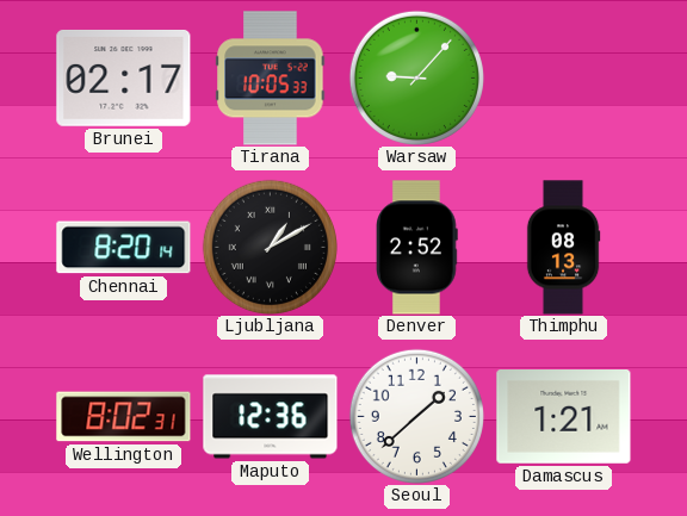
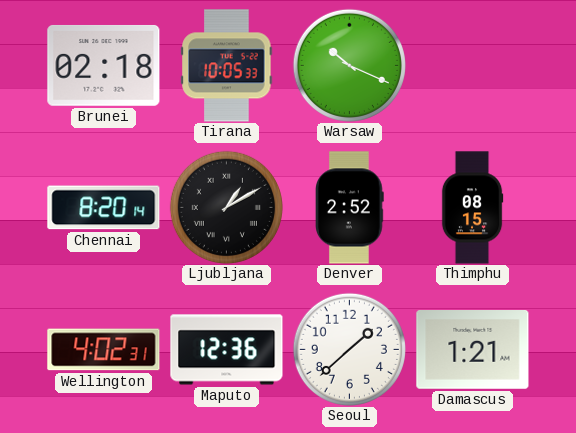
Brunei: 02:17 -> 02:18 (104, 65)
Warsaw: 9:07 -> 10:19 (349, 65)
Thimphu: 08:13 -> 08:15 (472, 208)
Wellington: 8:02 -> 4:02 (104, 350)
